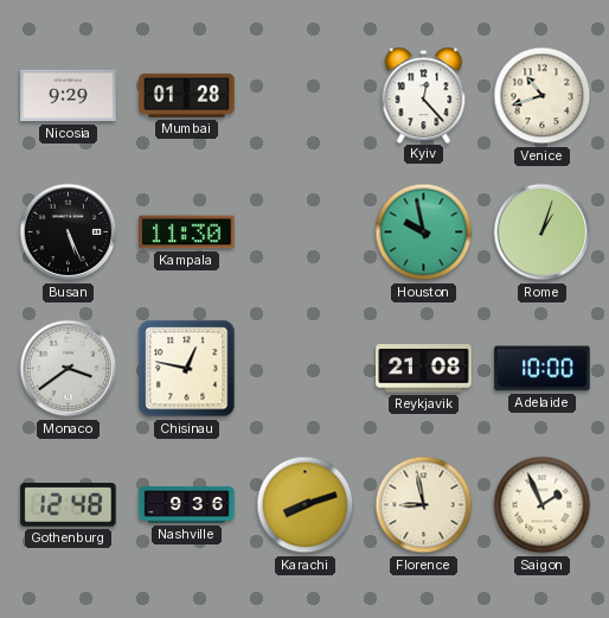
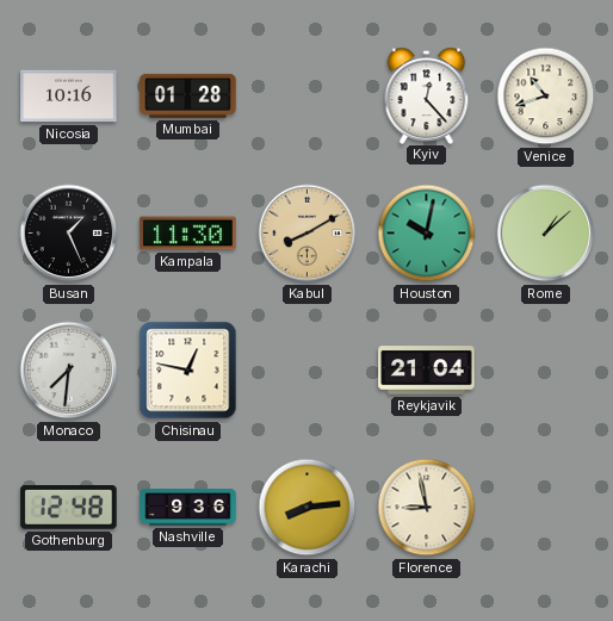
Nicosia: 9:29 -> 10:16 (69, 97)
Busan: 5:26 -> 1:26 (69, 234)
Kabul: none -> 8:10 (308, 234)
Houston: 9:58 -> 10:02 (427, 234)
Rome: 1:03 -> 1:08 (546, 234)
Monaco: 3:39 -> 7:31 (69, 371)
Reykjavik: 21:08 -> 21:04 (427, 371)
Adelaide: 10:00 -> none (543, 369)
Karachi: 8:12 -> 8:14 (308, 508)
Saigon: 1:56 -> none (543, 505)
